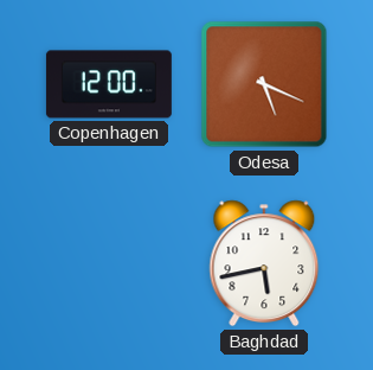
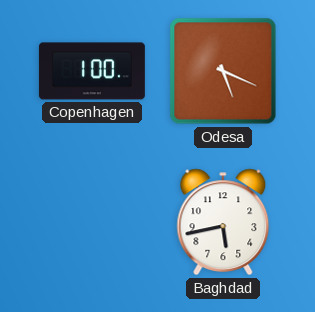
Copenhagen: 12:00 -> 1:00 (92, 71)
